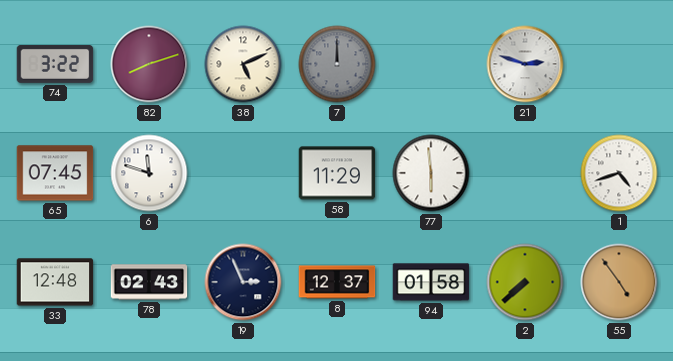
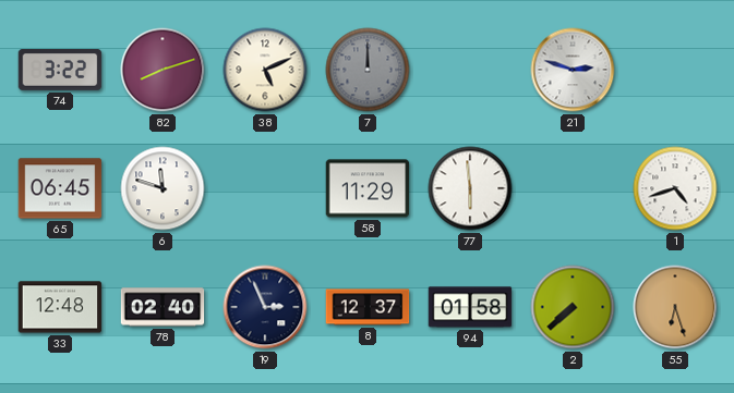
65: 07:45 -> 06:45 (60, 188)
78: 02:43 -> 02:40 (163, 307)
55: 4:54 -> 6:27 (675, 307)
